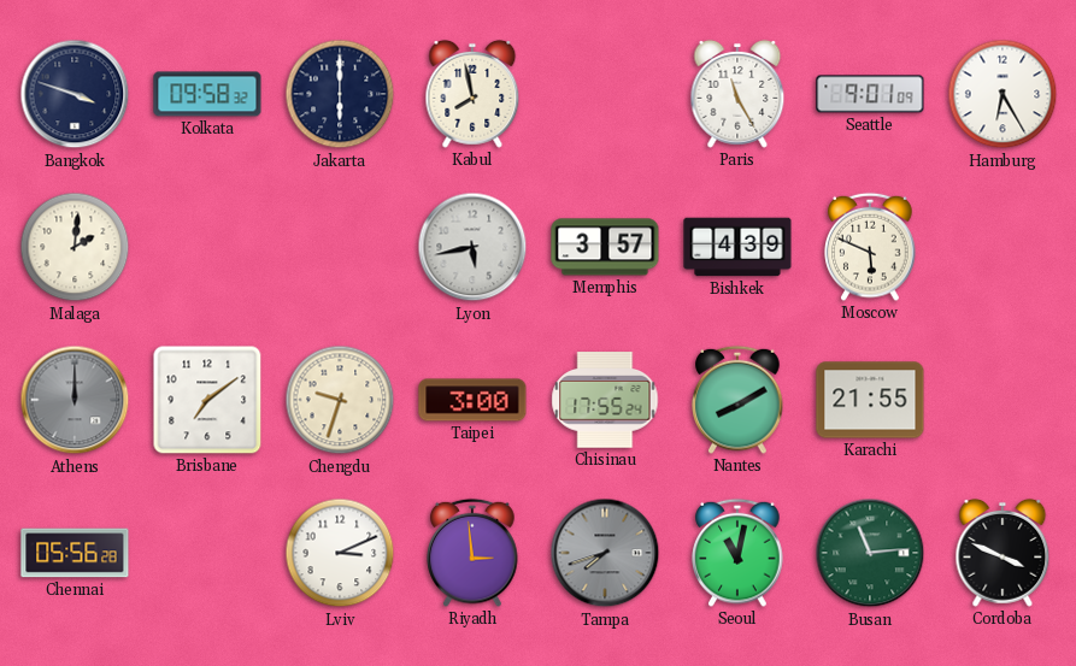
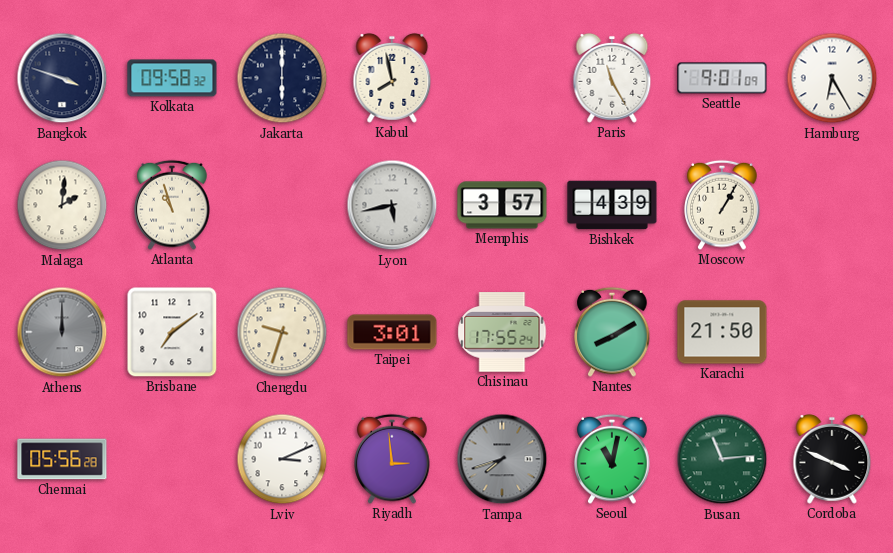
Atlanta: none -> 10:57 (172, 205)
Moscow: 5:49 -> 1:05 (722, 205)
Taipei: 3:00 -> 3:01 (392, 332)
Karachi: 21:55 -> 21:50 (722, 332)
